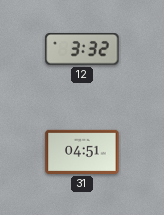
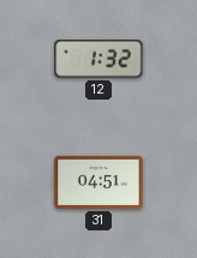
12: 3:32 -> 1:32 (98, 60)
